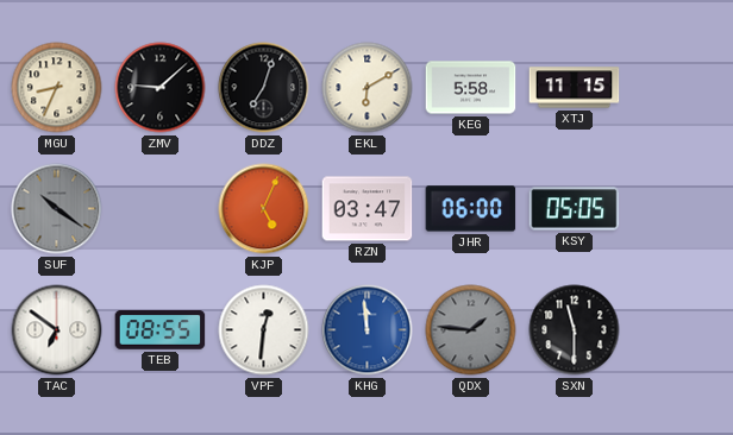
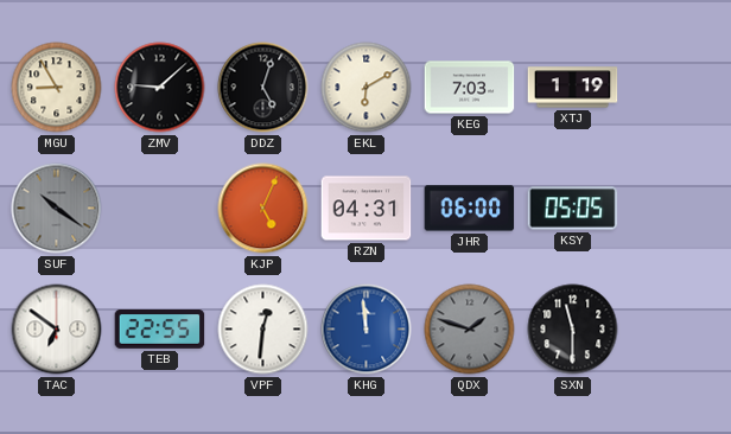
MGU: 8:34 -> 8:55 (57, 88)
DDZ: 7:03 -> 5:03 (263, 88)
KEG: 5:58 -> 7:03 (470, 88)
XTJ: 11:15 -> 1:19 (573, 88)
RZN: 03:47 -> 04:31 (367, 209)
TEB: 08:55 -> 22:55 (160, 330)
QDX: 1:46 -> 1:48 (470, 330)
